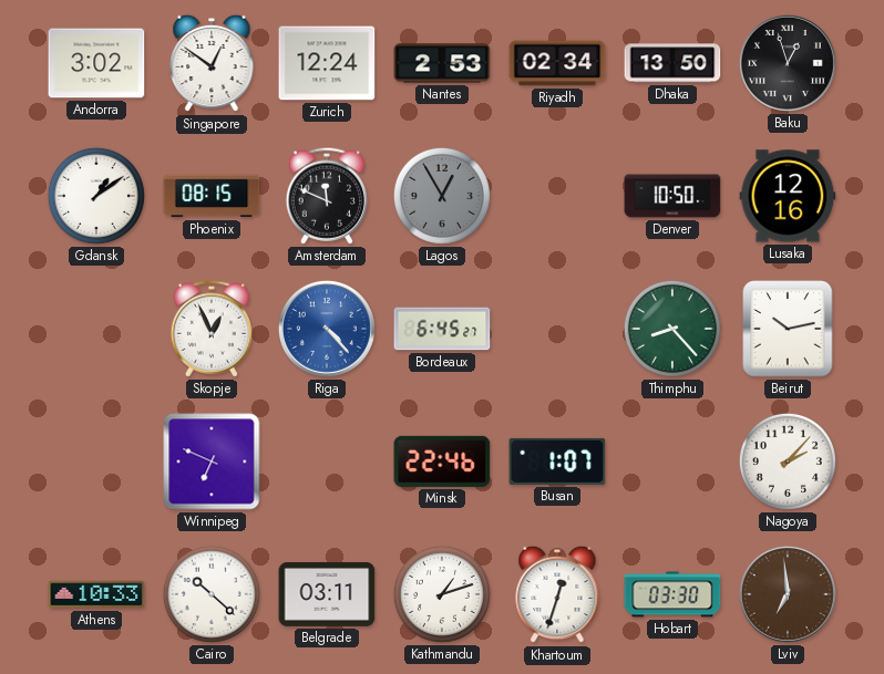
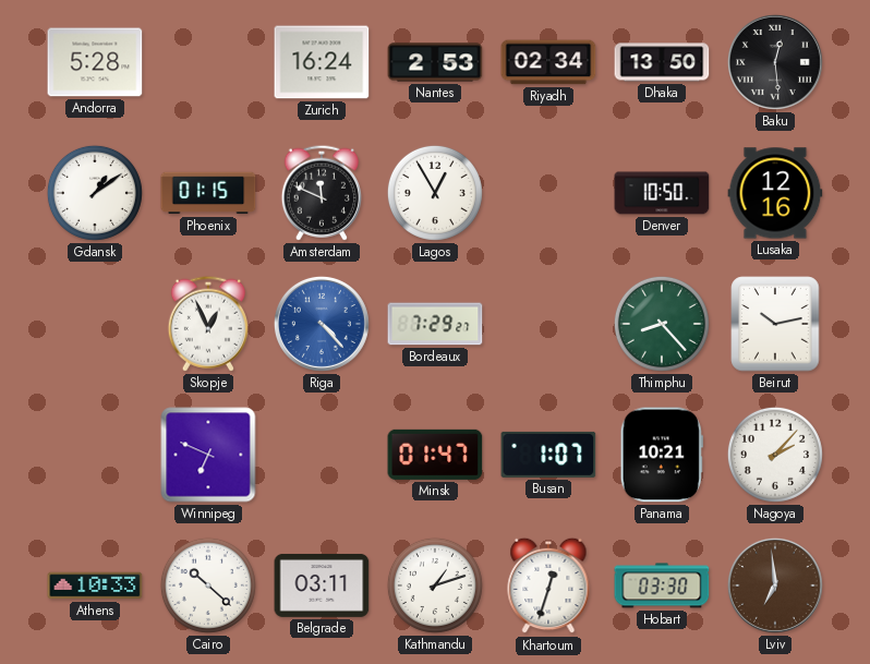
Andorra: 3:02 -> 5:28 (95, 62)
Singapore: 12:51 -> none (212, 63)
Zurich: 12:24 -> 16:24 (322, 62)
Baku: 12:57 -> 12:29 (775, 62)
Phoenix: 08:15 -> 01:15 (208, 193)
Lagos dial: grey -> white (435, 193)
Bordeaux: 6:45 -> 7:29 (435, 324)
Minsk: 22:46 -> 01:47 (435, 455)
Panama: none -> 10:21 (662, 455)
